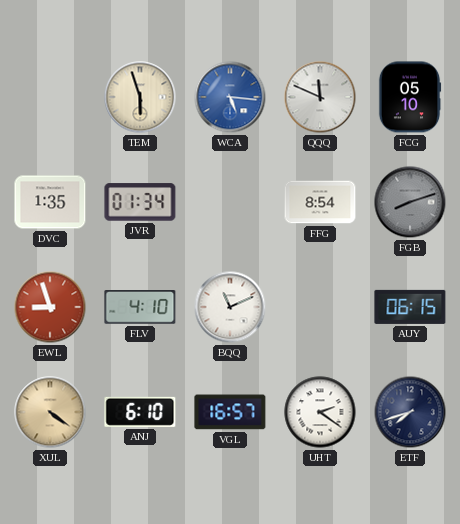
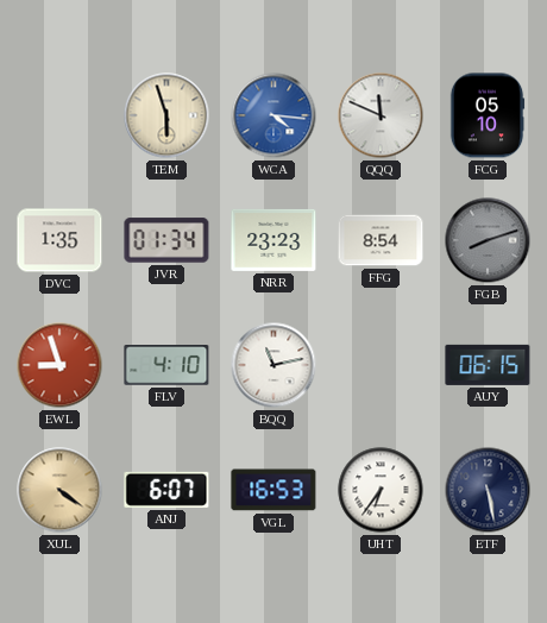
WCA: 5:16 -> 4:16 (273, 115)
NRR: none -> 23:23 (273, 240)
BQQ: 11:11 -> 11:13 (273, 365)
ANJ: 6:10 -> 6:07 (166, 490)
VGL: 16:57 -> 16:53 (273, 490)
UHT: 2:21 -> 6:36 (381, 490)
ETF: 7:42 -> 5:28 (488, 490)
